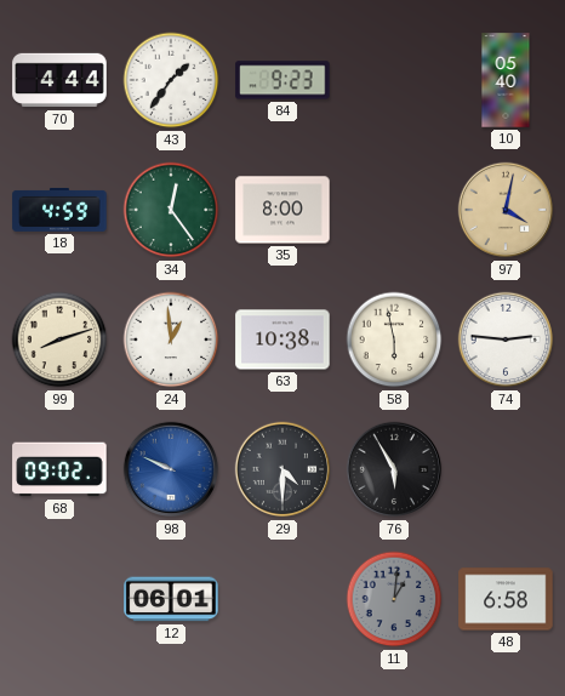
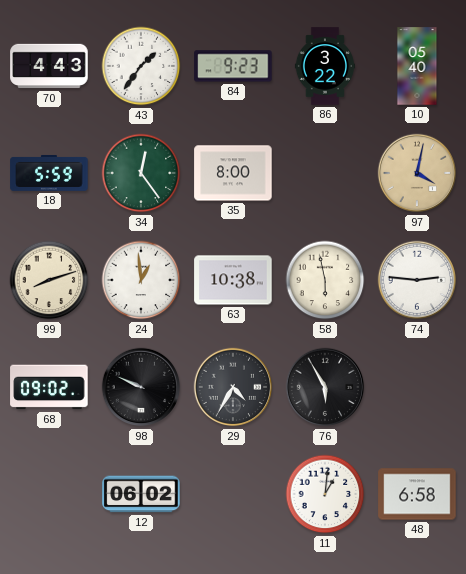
70: 4:44 -> 4:43 (49, 66)
86: none -> 3:22 (324, 66)
18: 4:59 -> 5:59 (49, 173)
98 dial: blue -> black (141, 387)
29: 4:30 -> 4:35 (233, 387)
12: 06:01 -> 06:02 (141, 494)
11 dial: grey -> white (325, 494)
